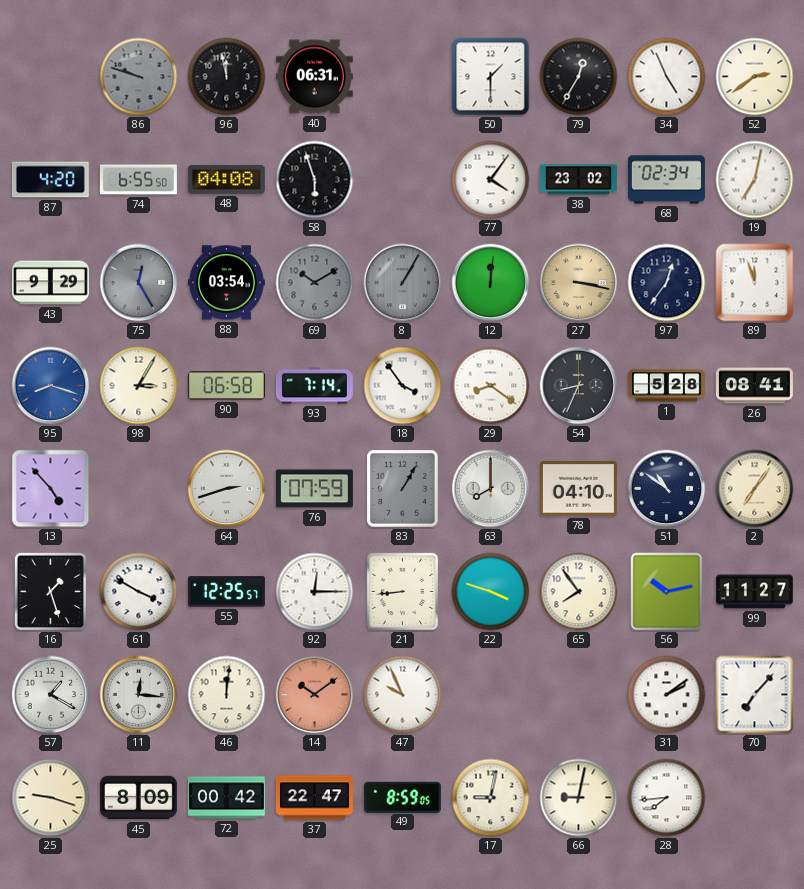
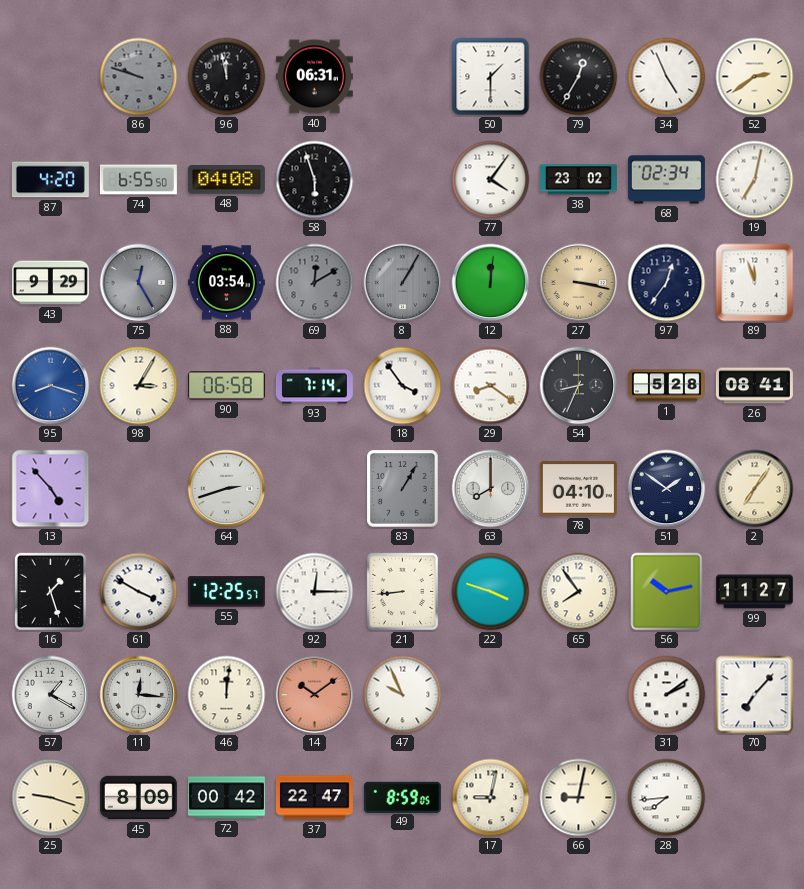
69: 10:10 -> 12:10 (315, 283)
76: 07:59 -> none (314, 489)
51: 10:51 -> 1:51 (667, 489)
